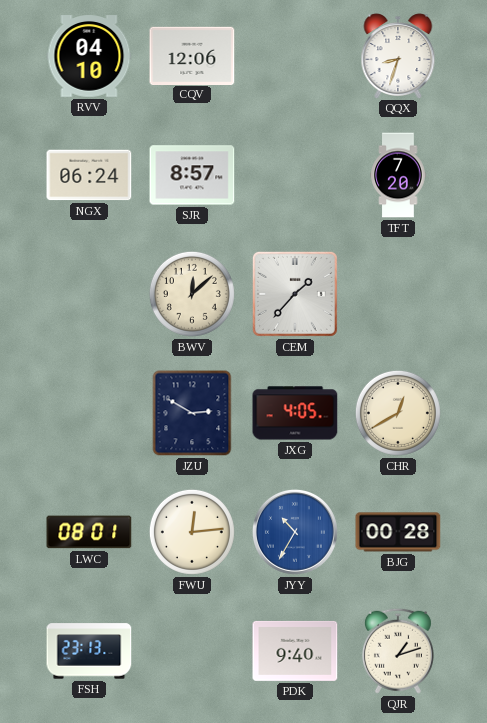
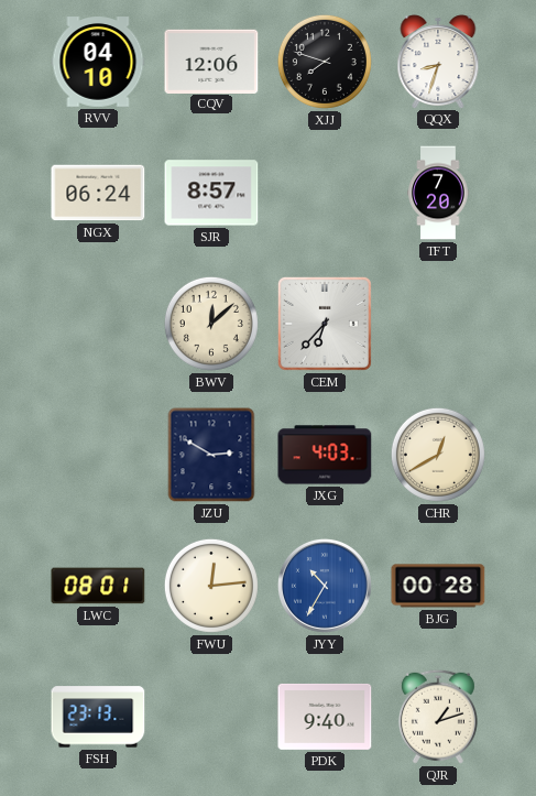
XJJ: none -> 7:48 (325, 62)
CEM: 1:37 -> 6:37 (325, 324)
JXG: 4:05 -> 4:03 (325, 455)
